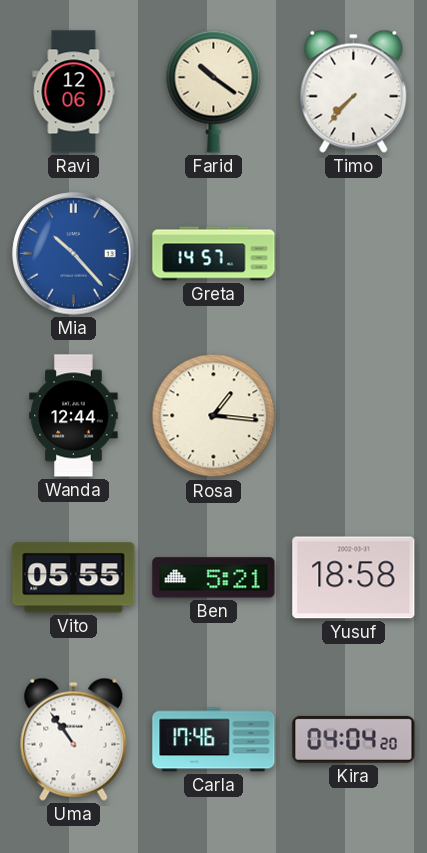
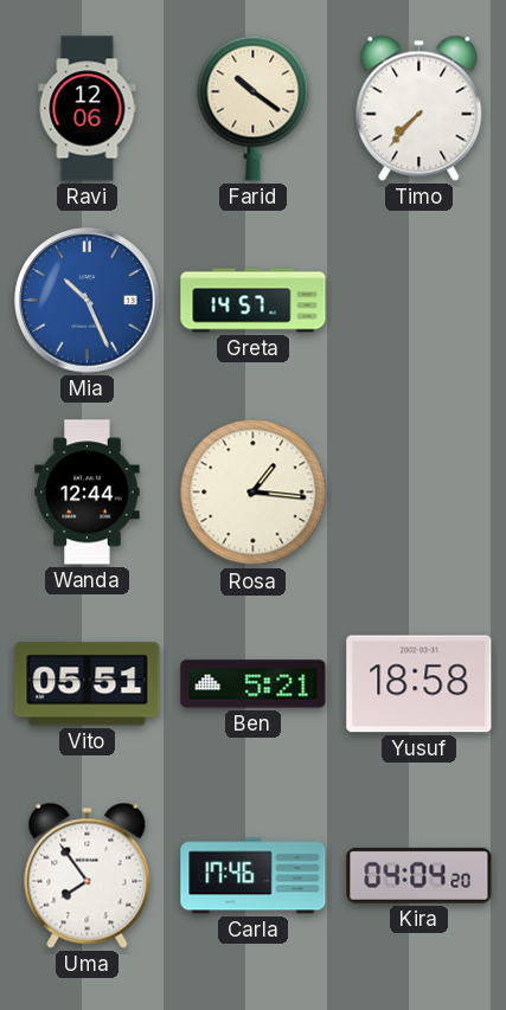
Mia: 10:23 -> 10:26 (88, 301)
Vito: 05:55 -> 05:51 (88, 684)
Uma: 10:54 -> 7:54 (88, 875)
